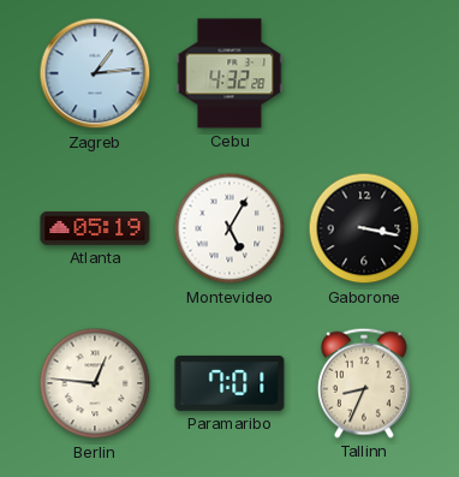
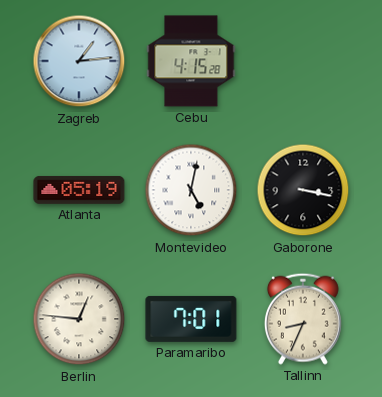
Cebu: 4:32 -> 4:15 (191, 61)
Montevideo: 5:05 -> 5:02 (191, 190)
